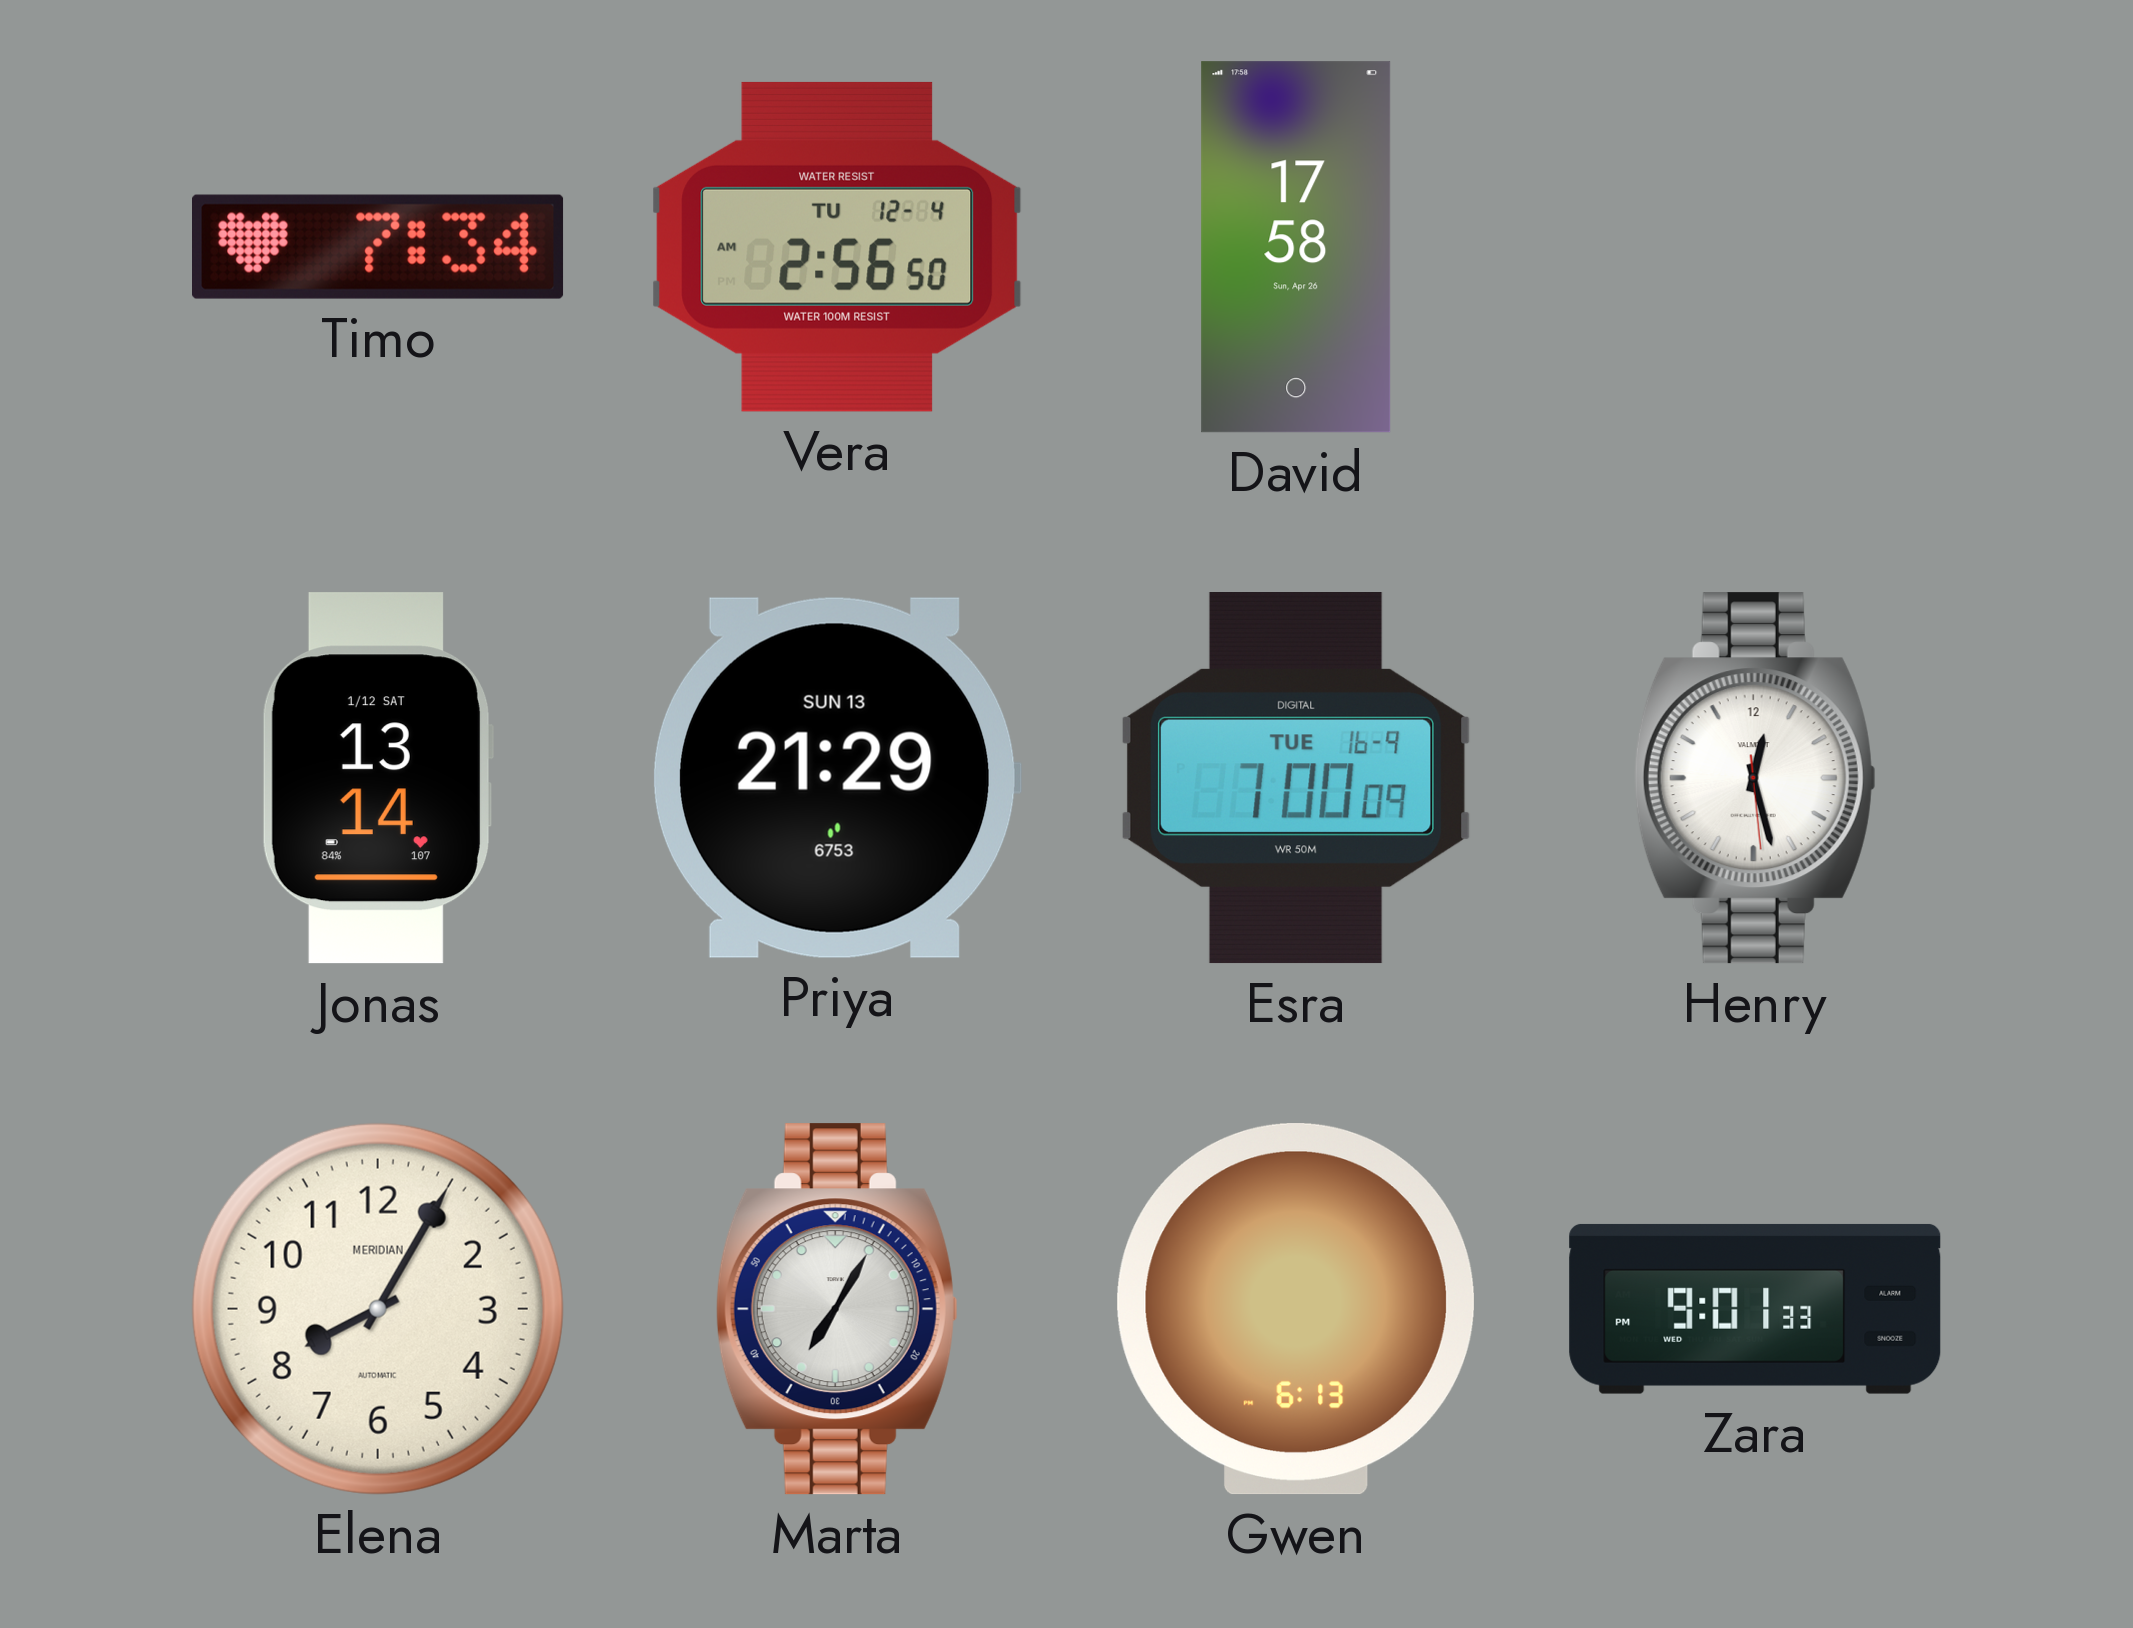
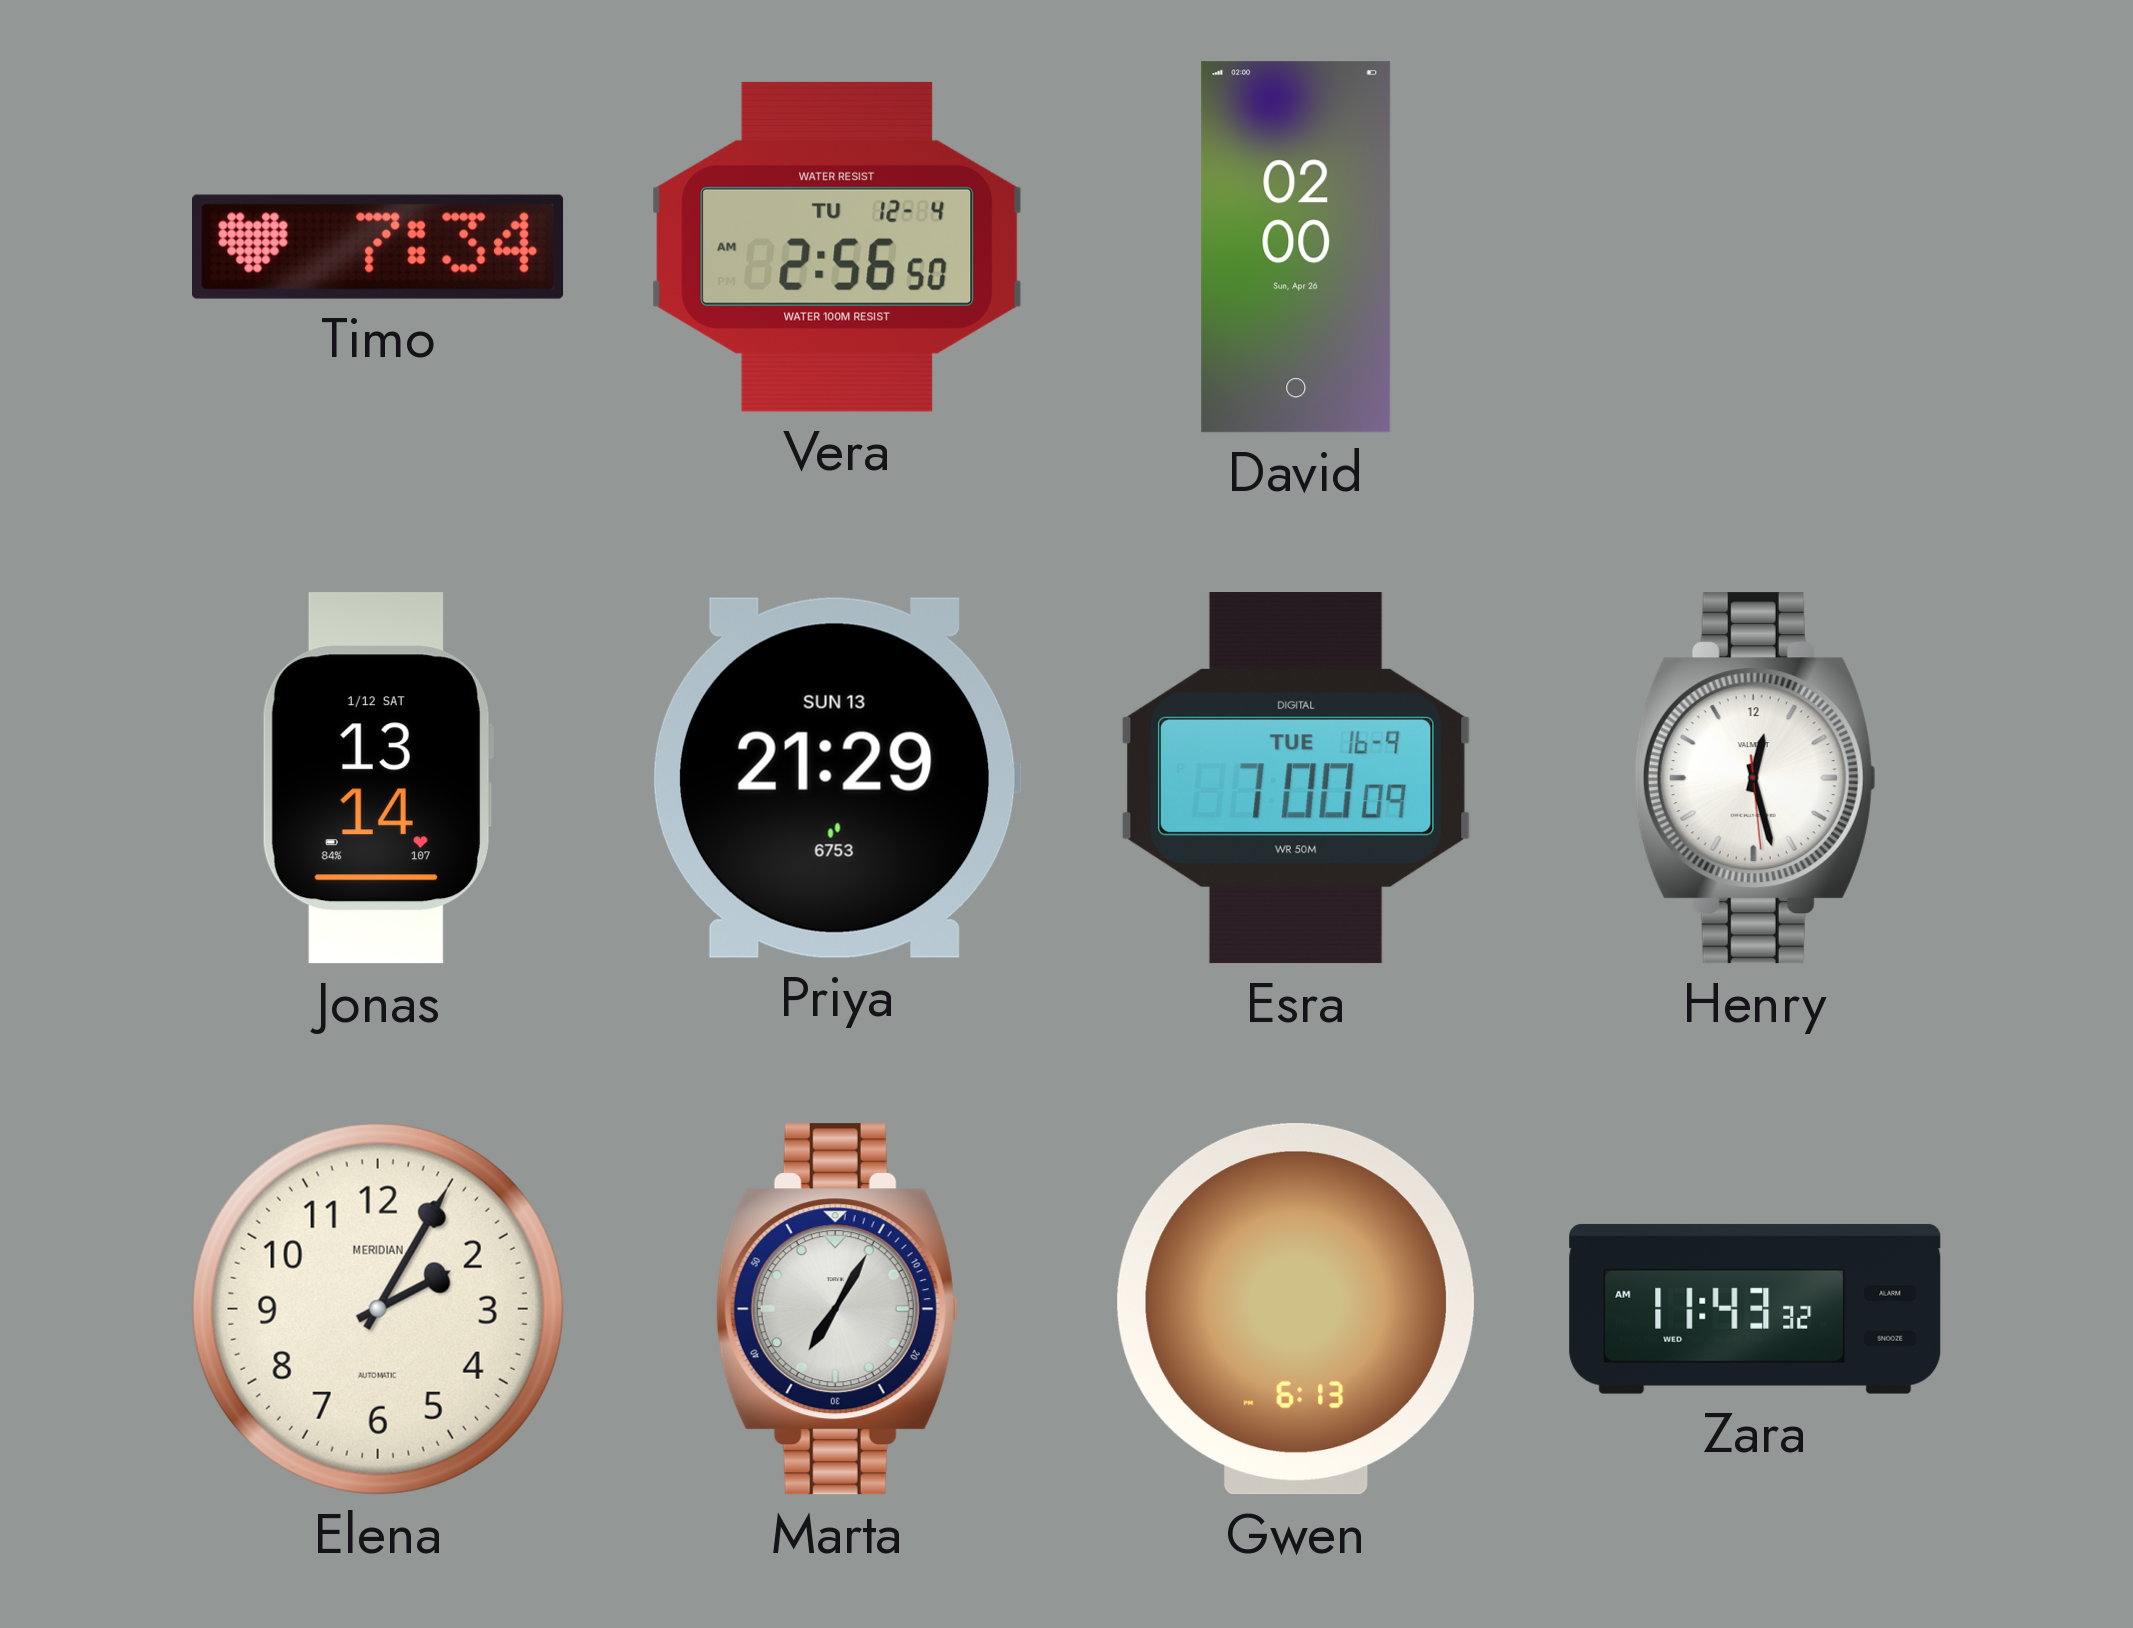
David: 17:58 -> 02:00 (1296, 247)
Elena: 8:05 -> 2:05 (378, 1309)
Zara: 9:01 -> 11:43 (1755, 1309)
